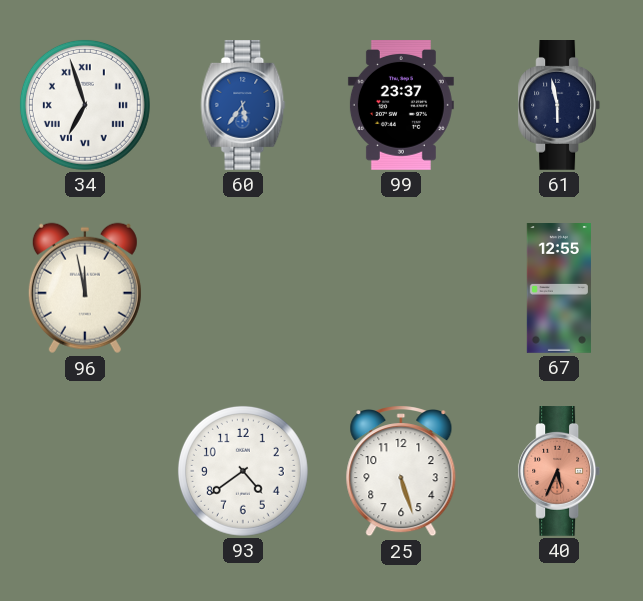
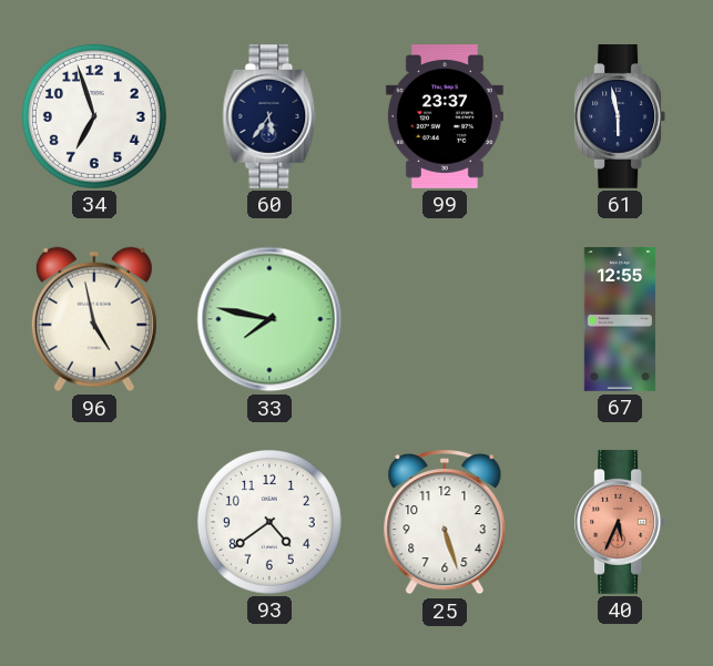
34 numerals: Roman -> Arabic (94, 116)
60 dial: blue -> navy (269, 117)
96: 11:58 -> 4:58 (94, 319)
33: none -> 7:47 (269, 319)
